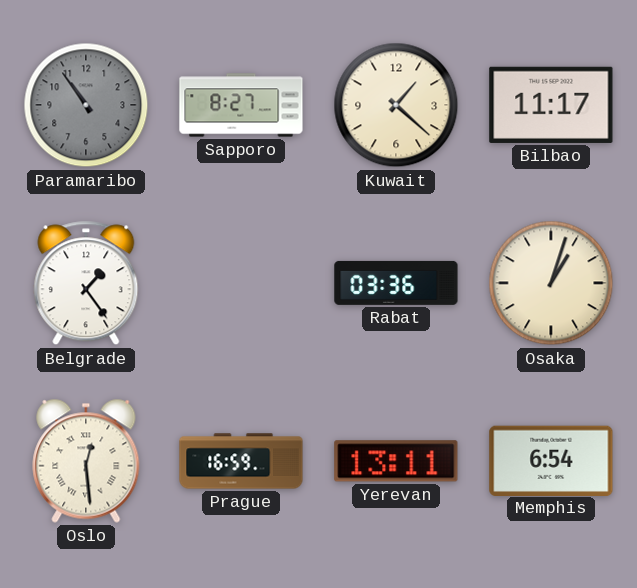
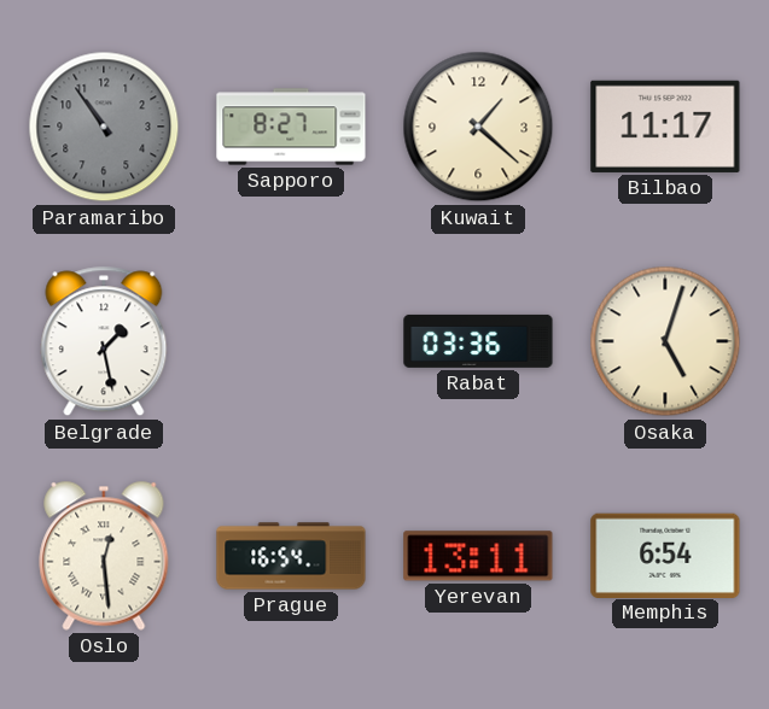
Belgrade: 1:24 -> 1:28 (104, 341)
Osaka: 1:03 -> 5:03 (665, 341)
Prague: 16:59 -> 16:54 (291, 556)
